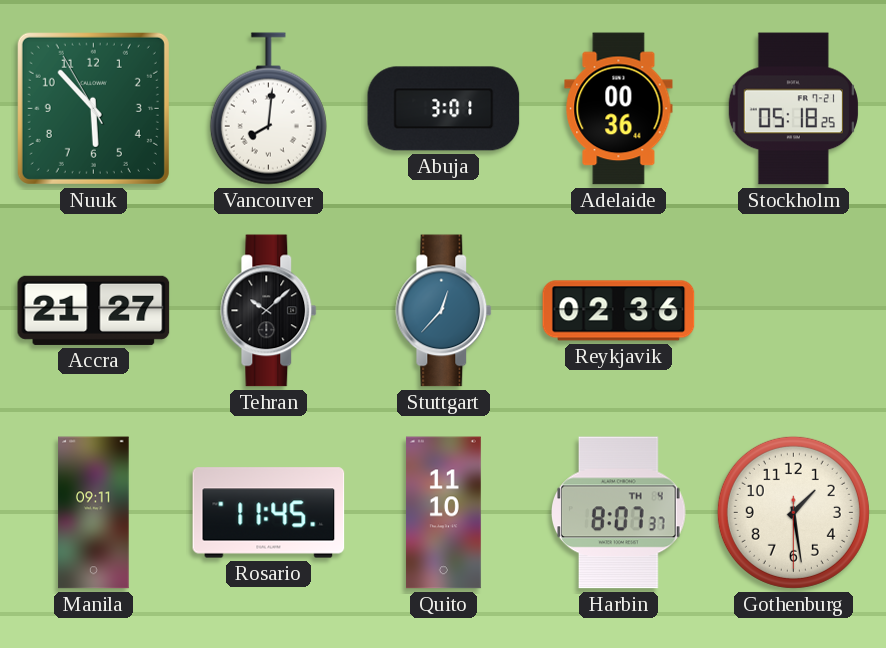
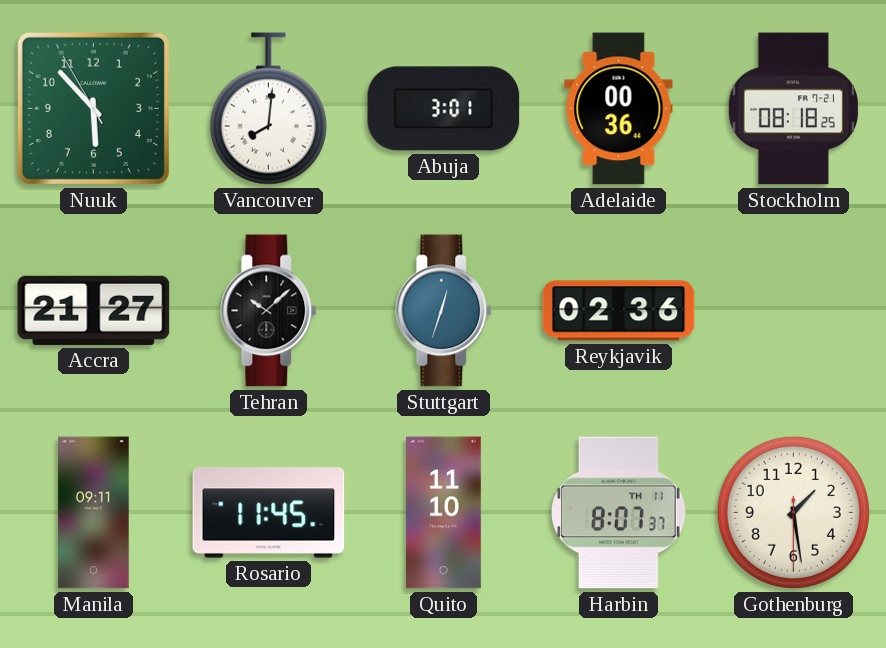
Stockholm: 05:18 -> 08:18 (793, 109)
Stuttgart: 12:37 -> 12:33 (444, 311)
Harbin date: TH 4 -> TH 11 (619, 513)
